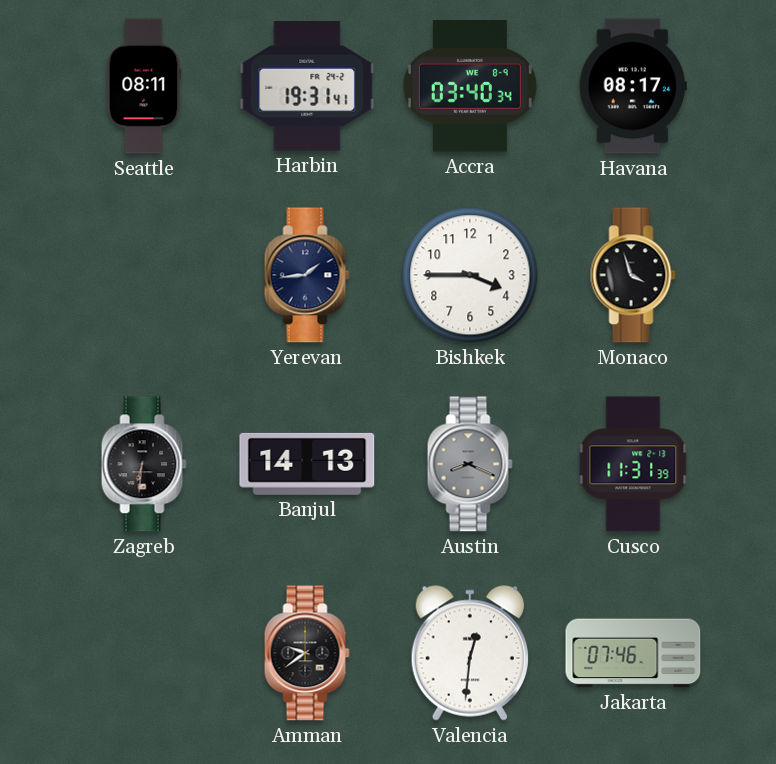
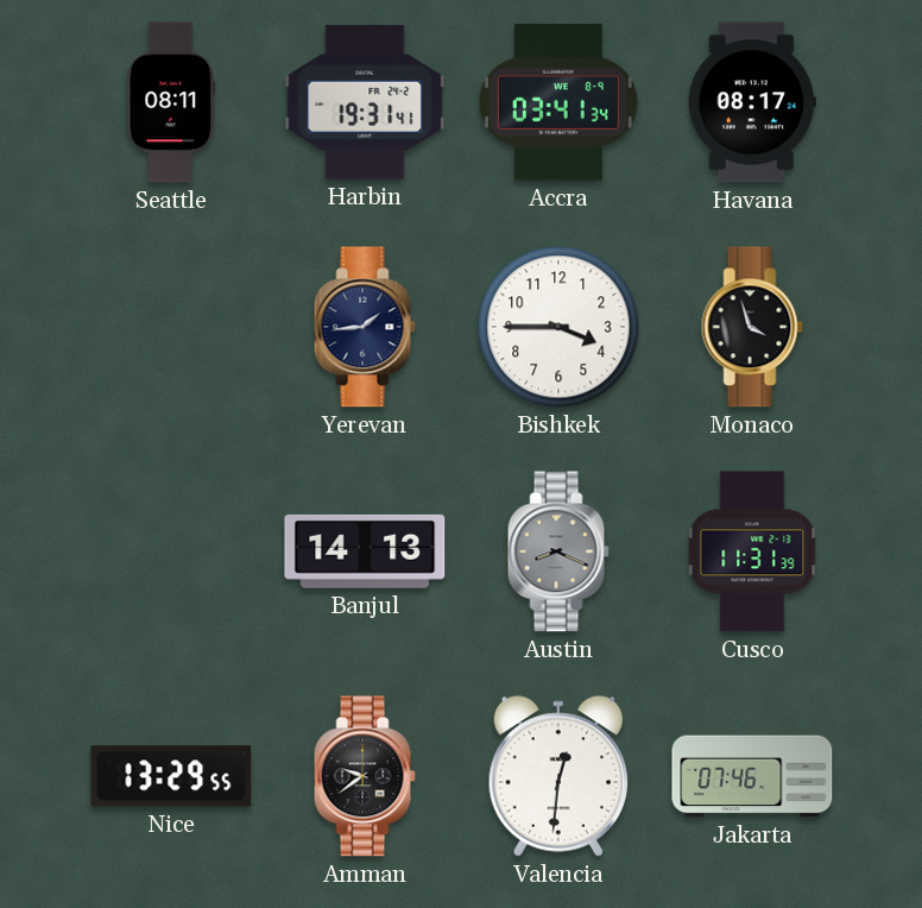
Accra: 03:40 -> 03:41 (558, 102)
Zagreb: 6:31 -> none (144, 464)
Nice: none -> 13:29 (171, 776)
